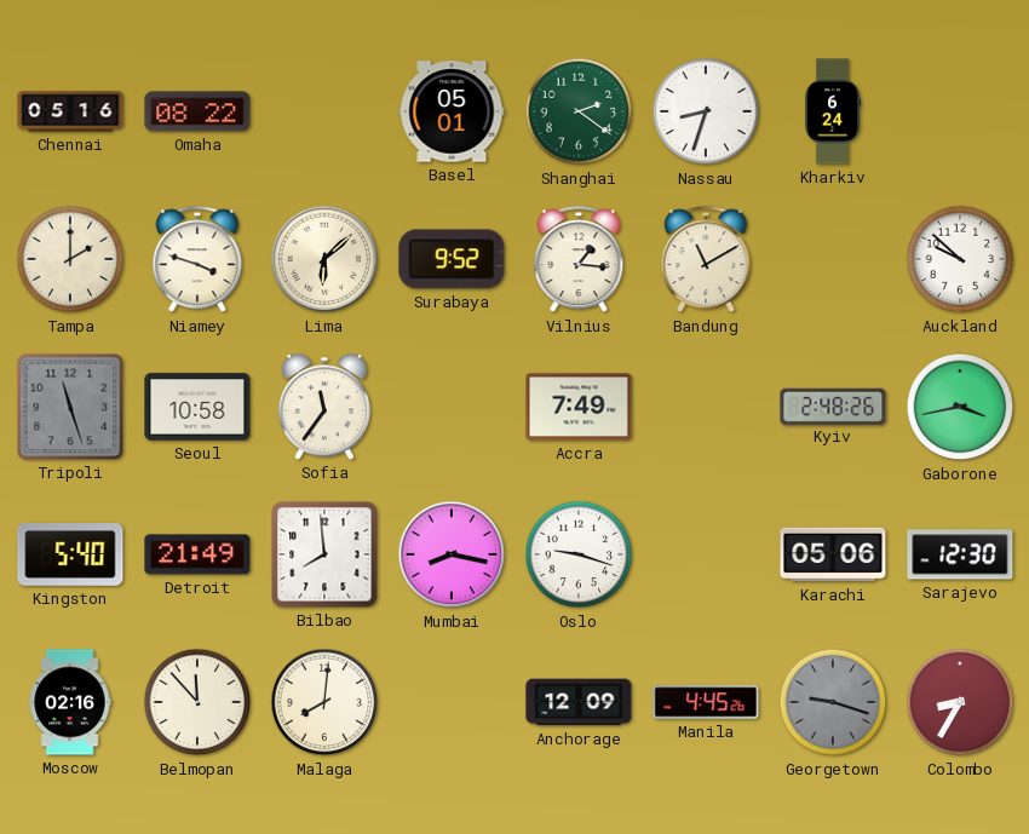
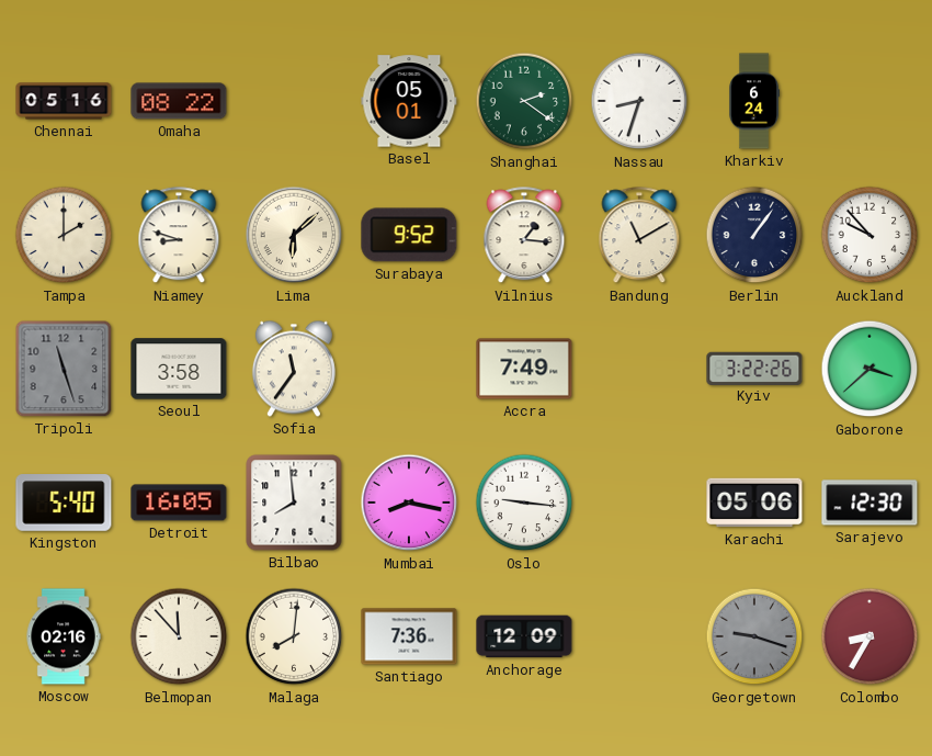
Niamey: 3:48 -> 8:48 (179, 236)
Berlin: none -> 1:06 (754, 235)
Auckland: 9:52 -> 9:53 (870, 235)
Seoul: 10:58 -> 3:58 (179, 369)
Kyiv: 2:48 -> 3:22 (754, 368)
Gaborone: 3:43 -> 3:38 (870, 369)
Detroit: 21:49 -> 16:05 (179, 503)
Oslo: 9:18 -> 9:16 (524, 503)
Santiago: none -> 7:36 (409, 636)
Manila: 4:45 -> none (706, 702)
